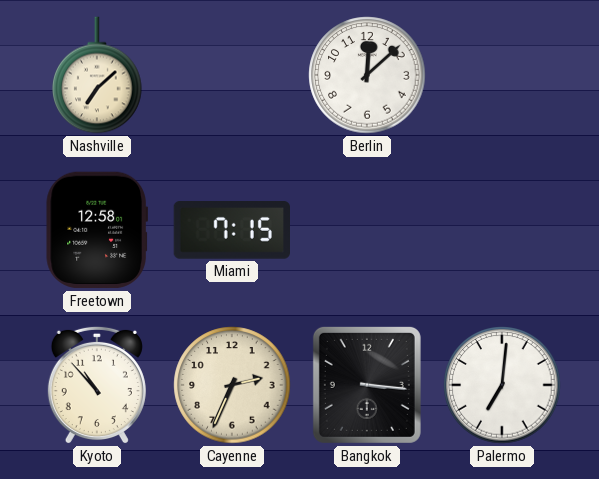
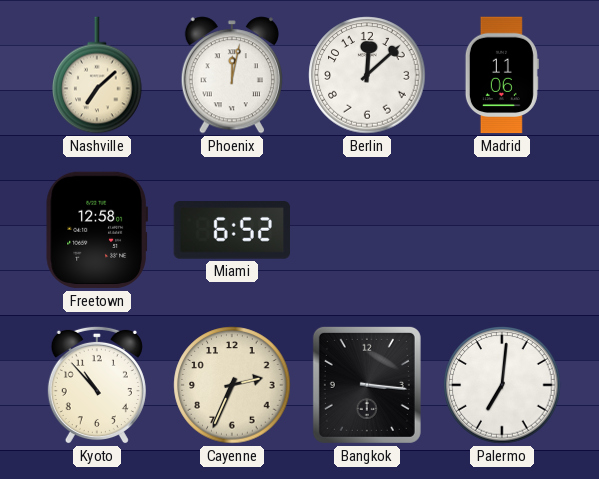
Phoenix: none -> 12:02 (232, 75)
Madrid: none -> 11:06 (502, 75)
Miami: 7:15 -> 6:52 (232, 231)
